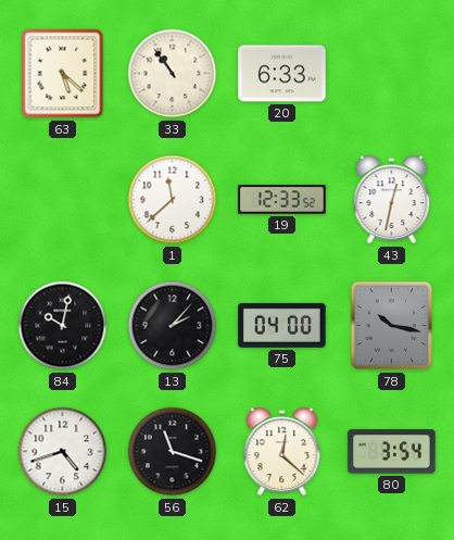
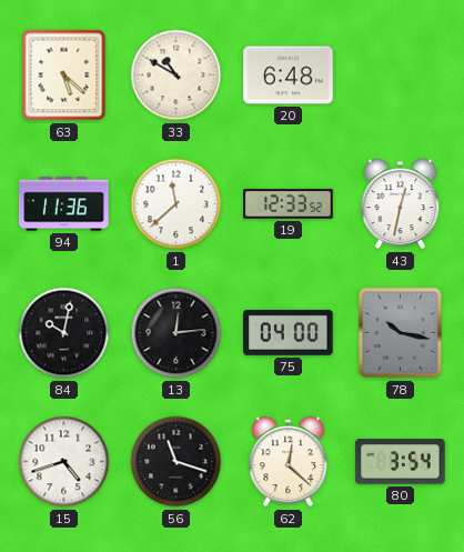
33: 10:54 -> 10:50 (176, 76)
20: 6:33 -> 6:48 (289, 76)
94: none -> 11:36 (64, 204)
13: 2:07 -> 12:14 (176, 333)
